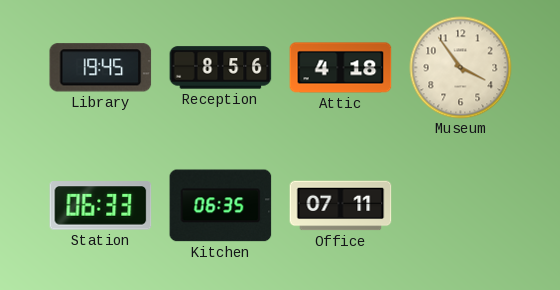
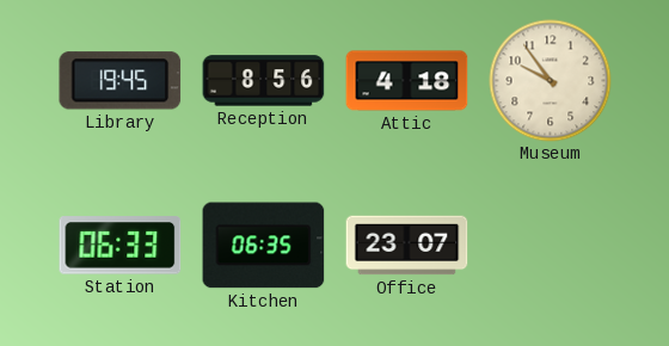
Museum: 3:54 -> 9:54 (551, 81)
Office: 07:11 -> 23:07 (407, 246)
